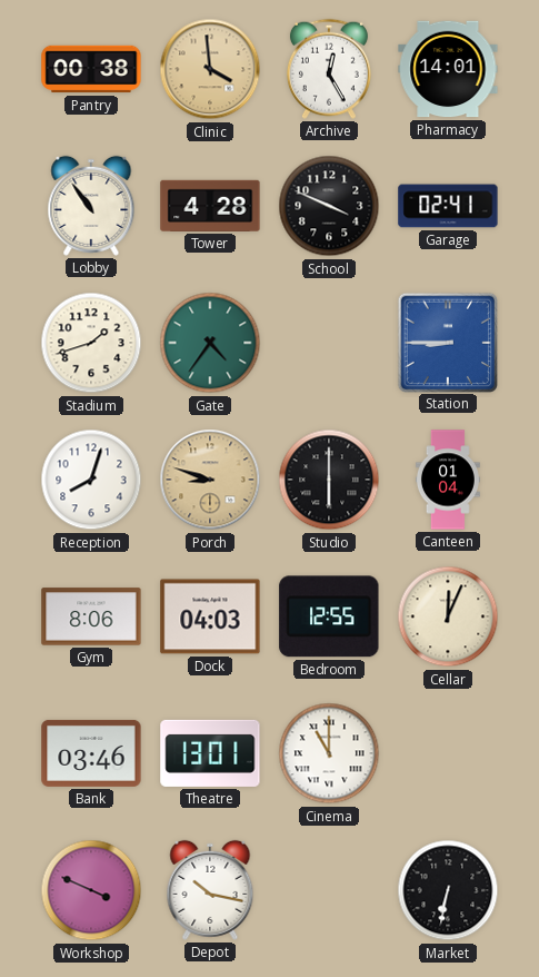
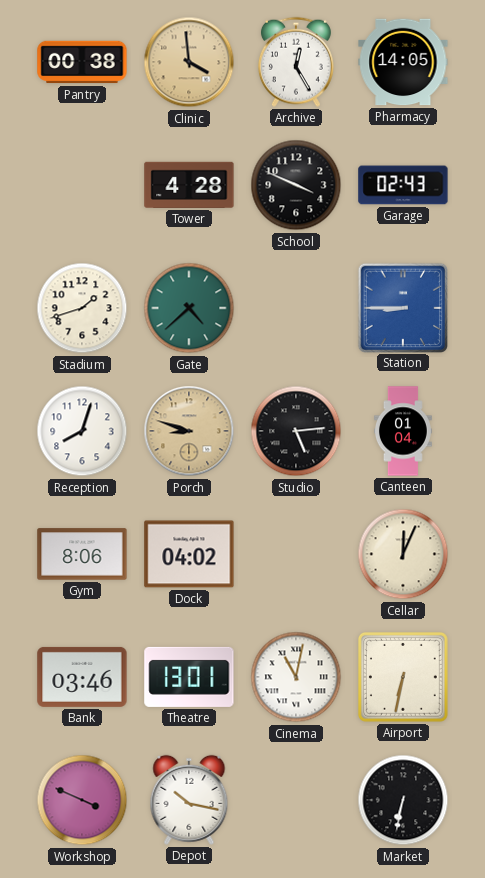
Pharmacy: 14:01 -> 14:05 (403, 62)
Lobby: 10:54 -> none (91, 206)
Garage: 02:41 -> 02:43 (403, 185)
Gate: 4:36 -> 4:38 (189, 308)
Studio: 6:00 -> 5:14 (296, 431)
Dock: 04:03 -> 04:02 (189, 554)
Bedroom: 12:55 -> none (329, 616)
Cinema: 11:00 -> 11:02 (296, 677)
Airport: none -> 6:32 (403, 677)
